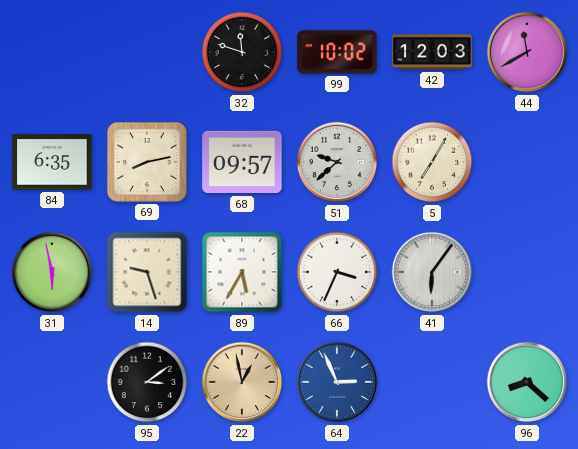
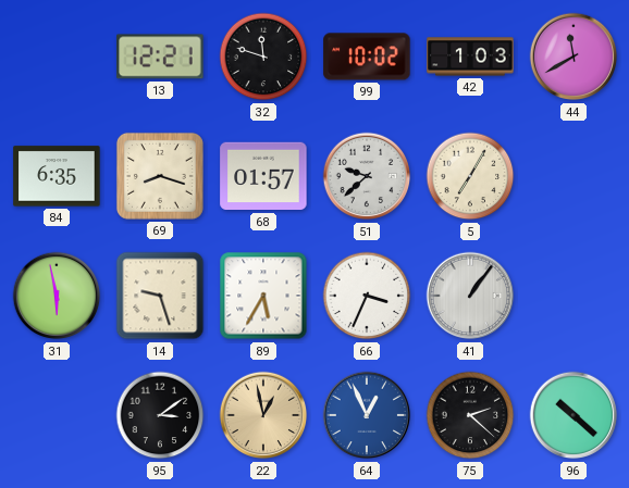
13: none -> 12:21 (160, 57)
42: 12:03 -> 1:03 (470, 57)
69: 8:13 -> 8:18 (160, 176)
68: 09:57 -> 01:57 (263, 176)
41: 6:06 -> 1:06 (470, 296)
64: 2:56 -> 12:56 (367, 415)
75: none -> 2:22 (470, 415)
96: 8:22 -> 10:22 (573, 415)
